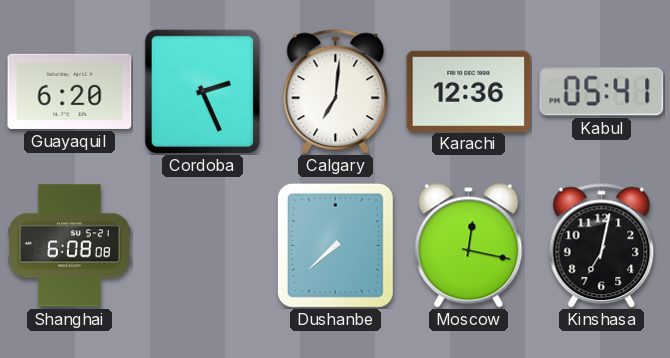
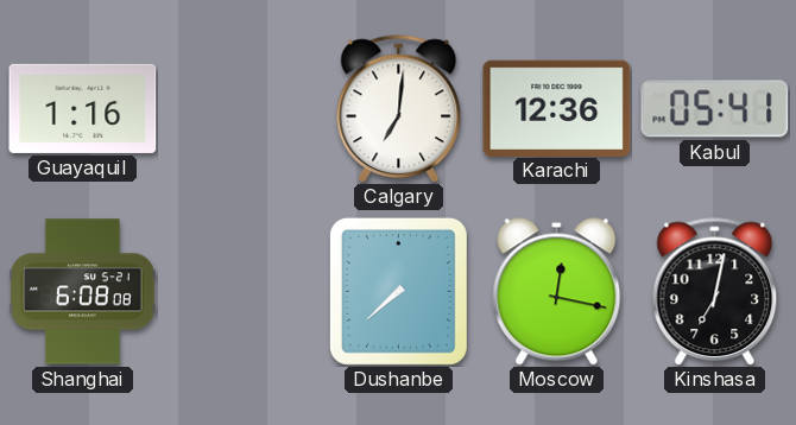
Guayaquil: 6:20 -> 1:16 (83, 108)
Cordoba: 2:26 -> none (202, 91)
